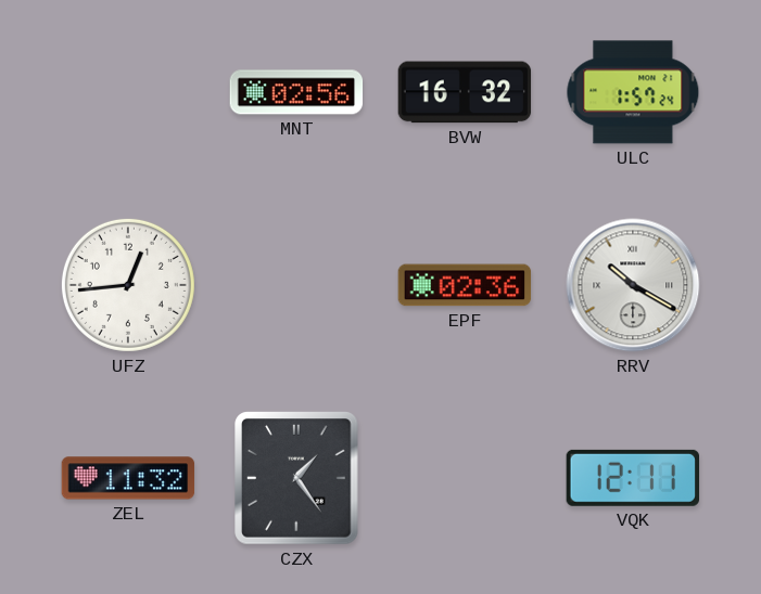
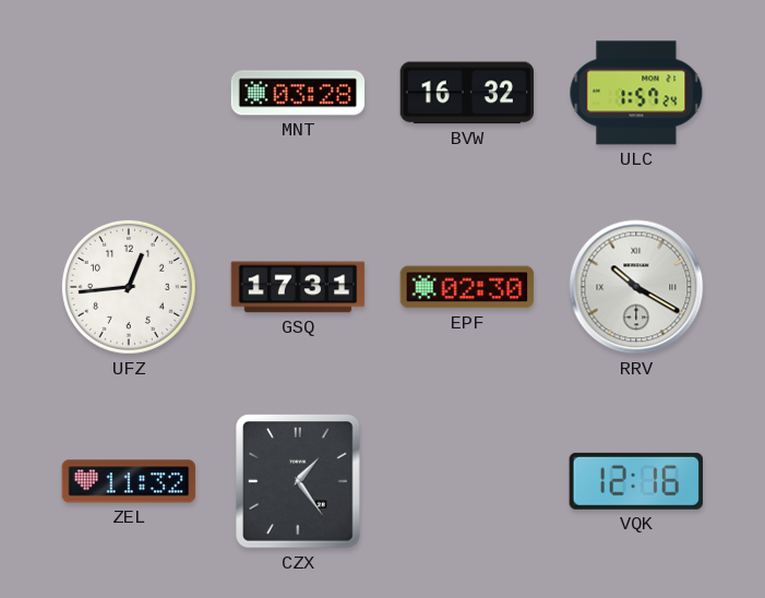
MNT: 02:56 -> 03:28 (298, 93)
GSQ: none -> 17:31 (298, 287)
EPF: 02:36 -> 02:30 (467, 287)
VQK: 12:11 -> 12:16 (635, 481)
